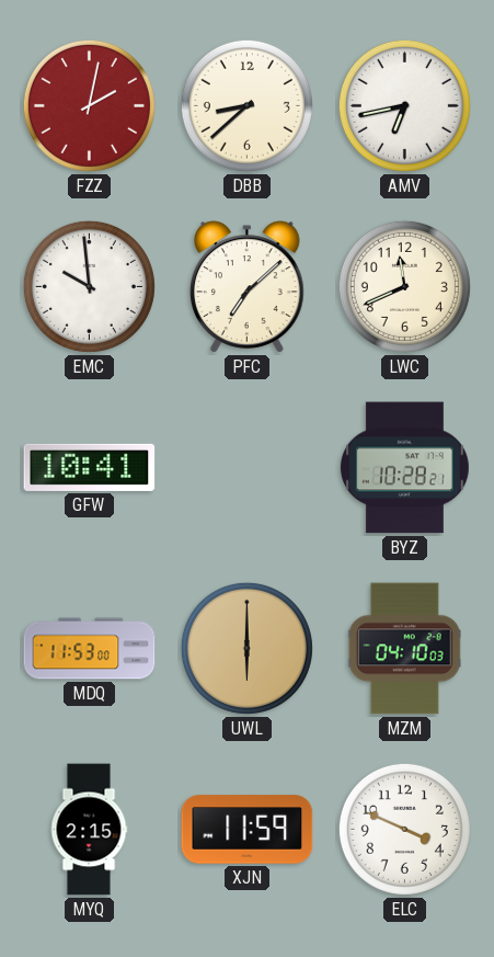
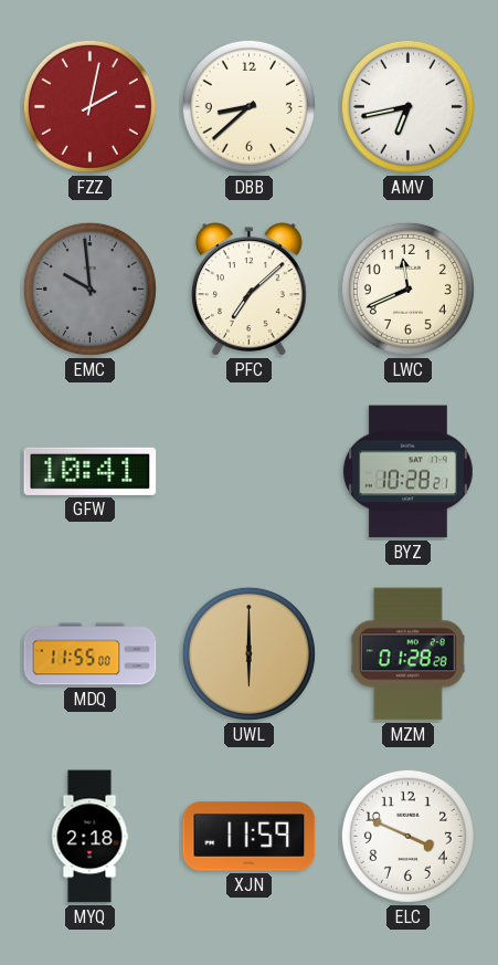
EMC dial: white -> grey (89, 289)
MDQ: 11:53 -> 11:55 (91, 654)
MZM: 04:10 -> 01:28 (407, 654)
MYQ: 2:15 -> 2:18 (89, 837)
